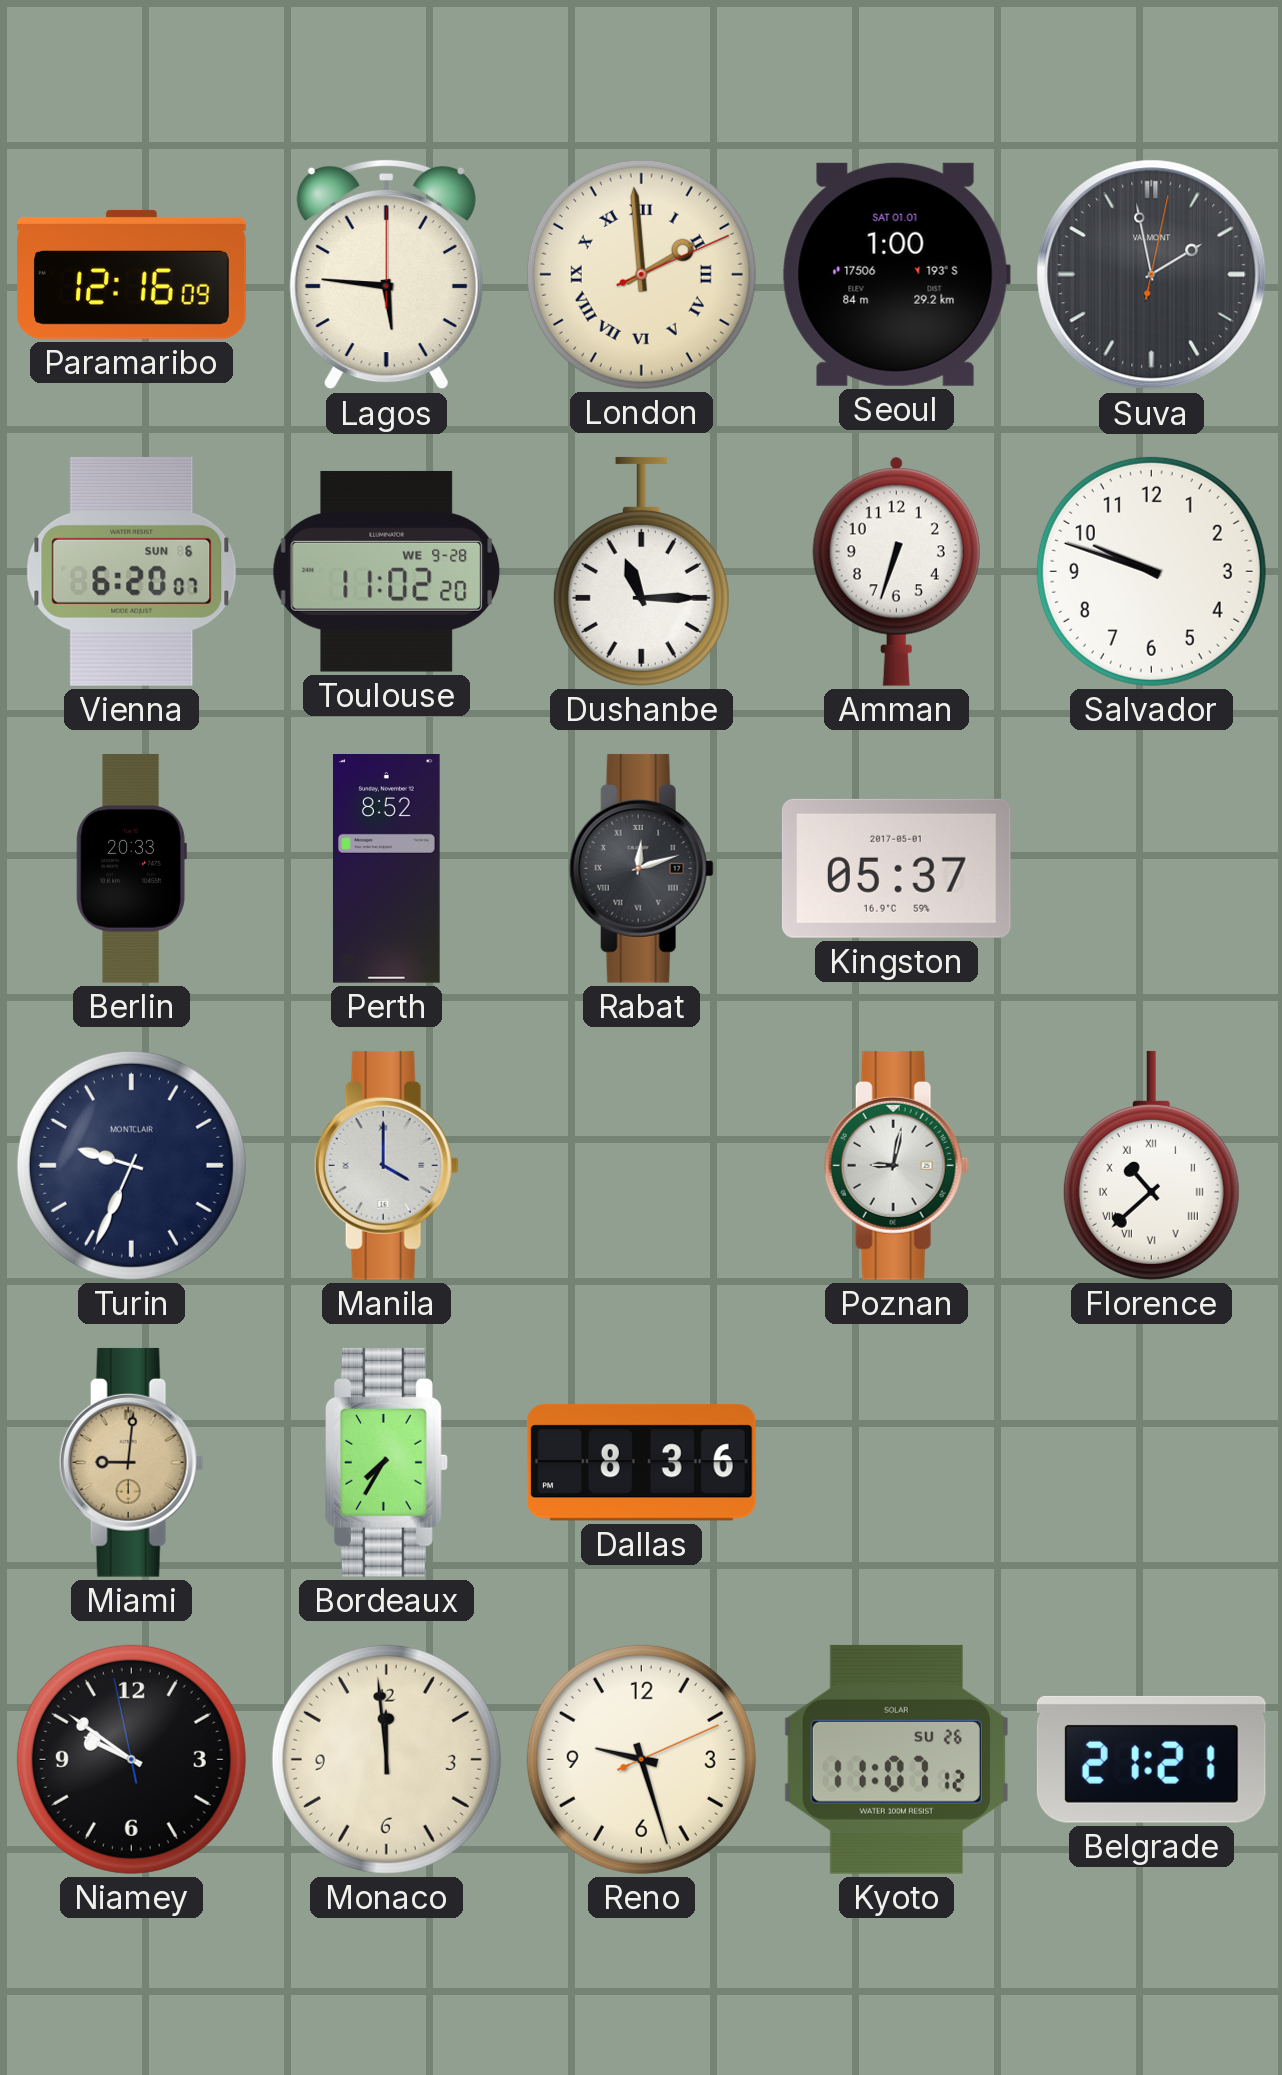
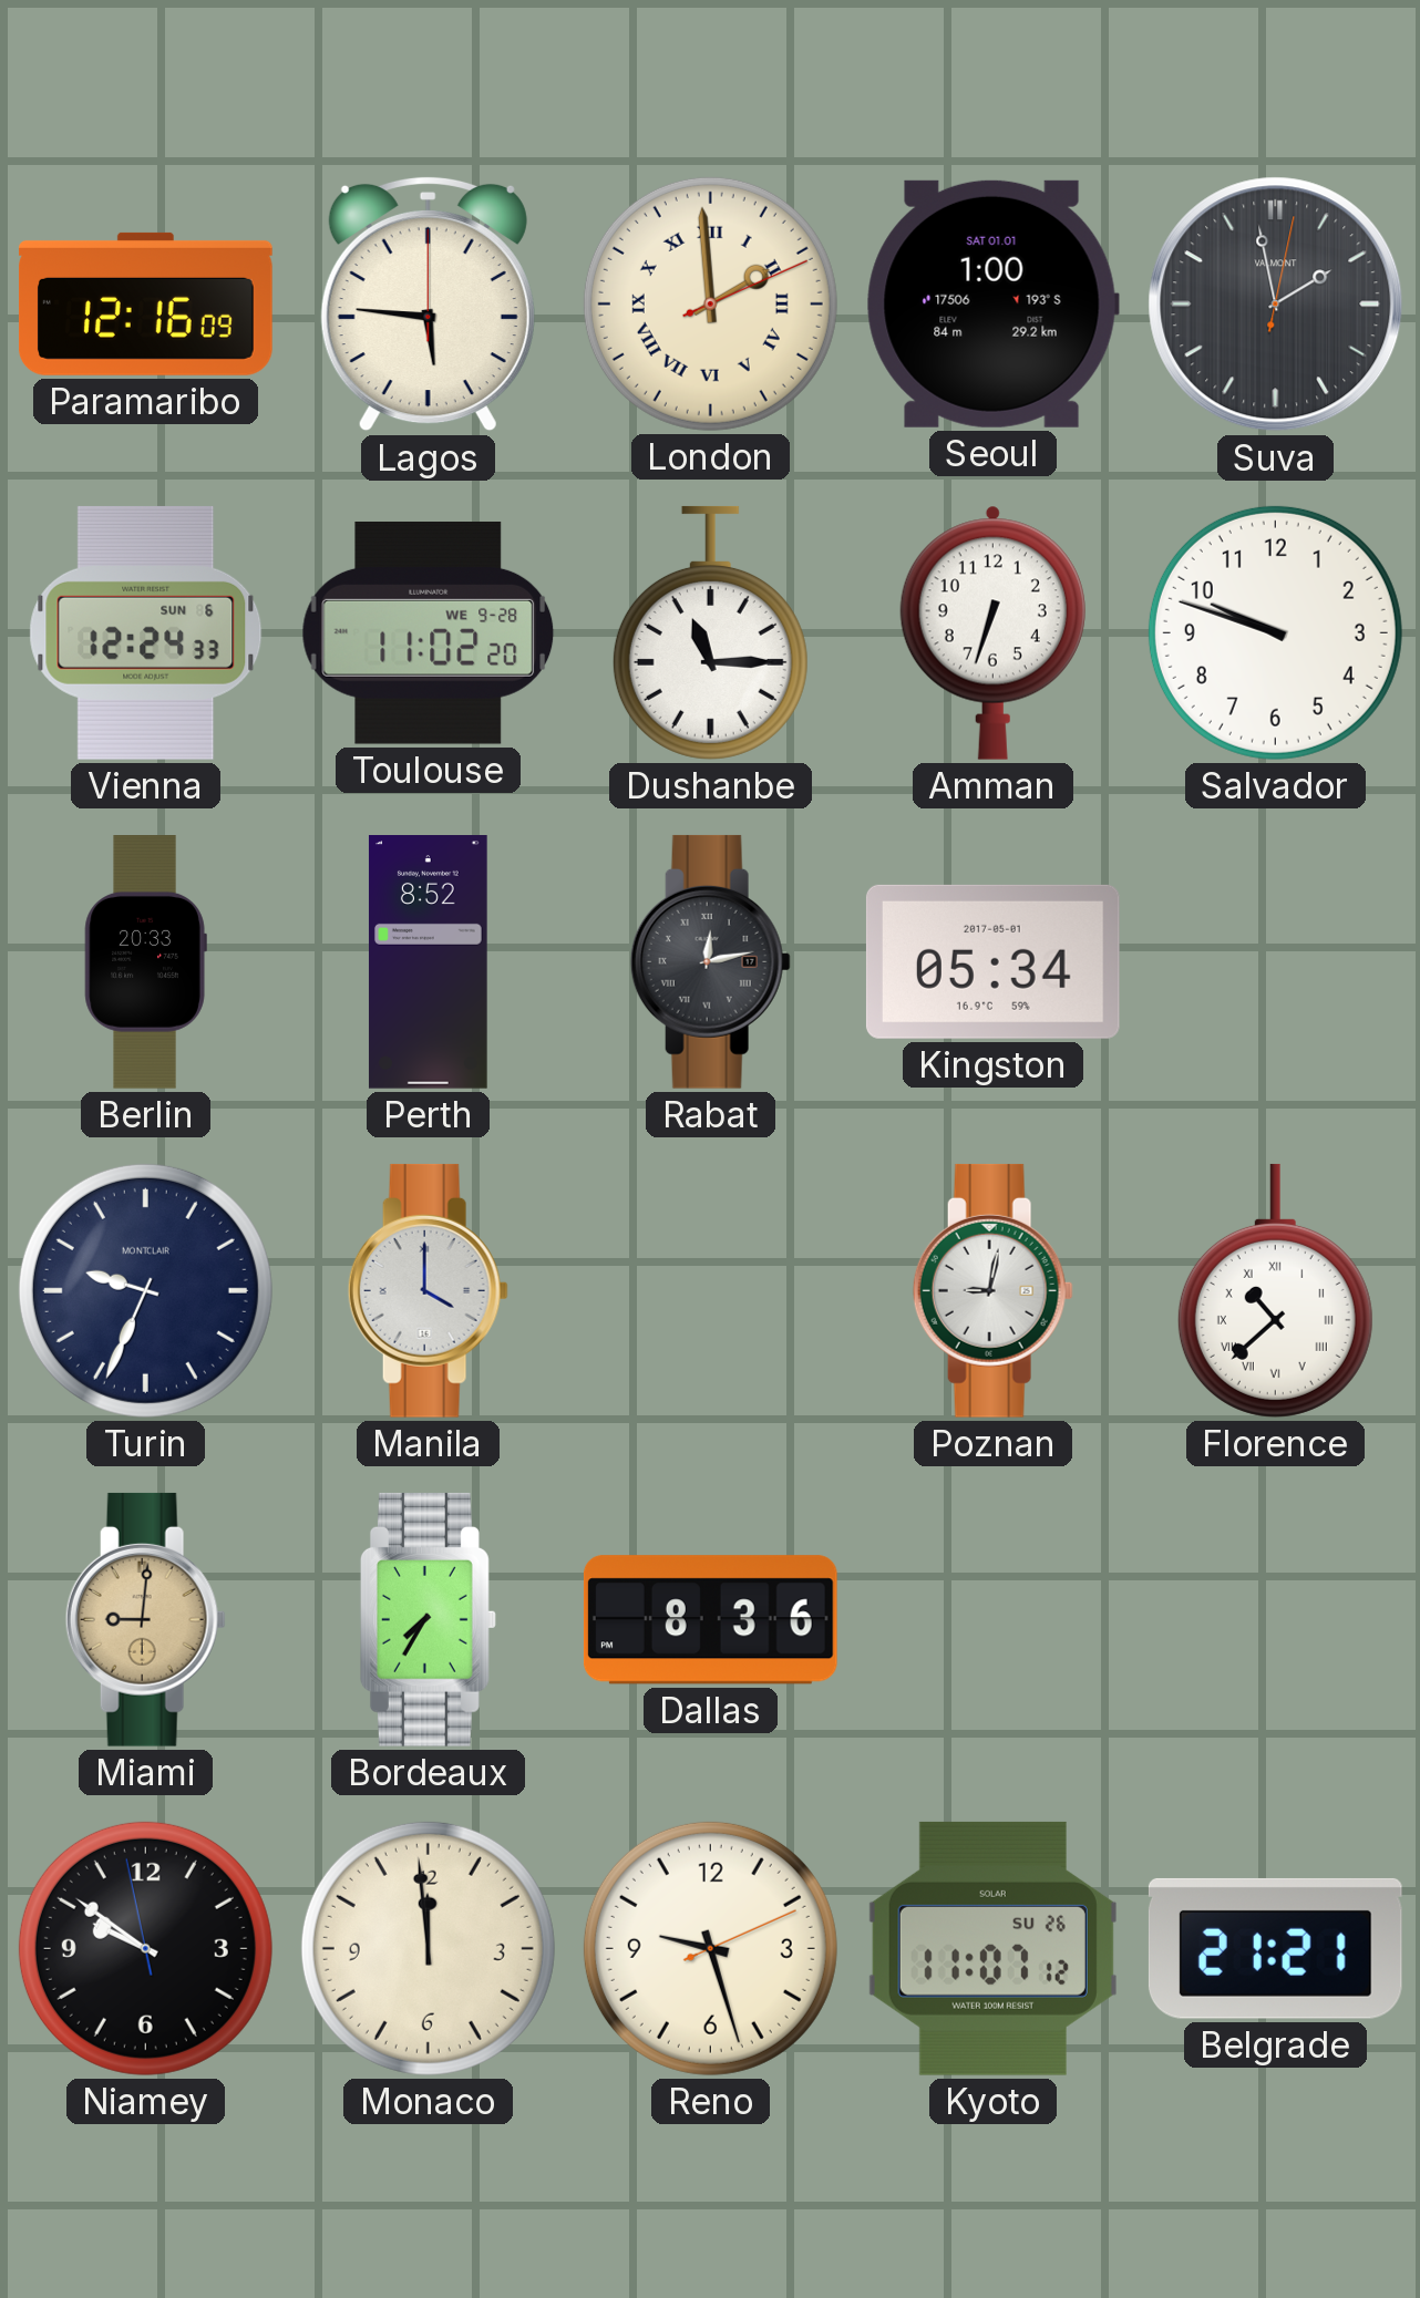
Vienna: 6:20 -> 12:24 (146, 632)
Rabat: 12:12 -> 12:13 (710, 961)
Kingston: 05:37 -> 05:34 (992, 961)
